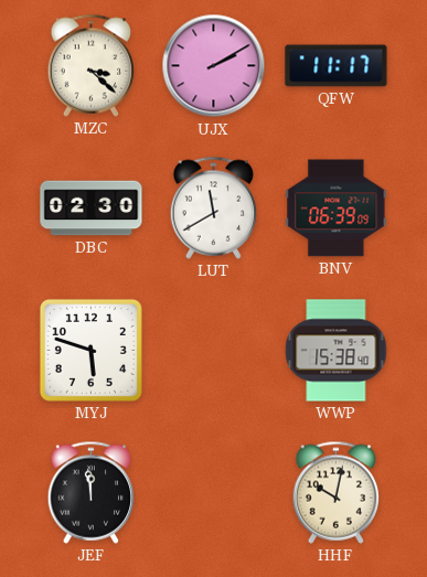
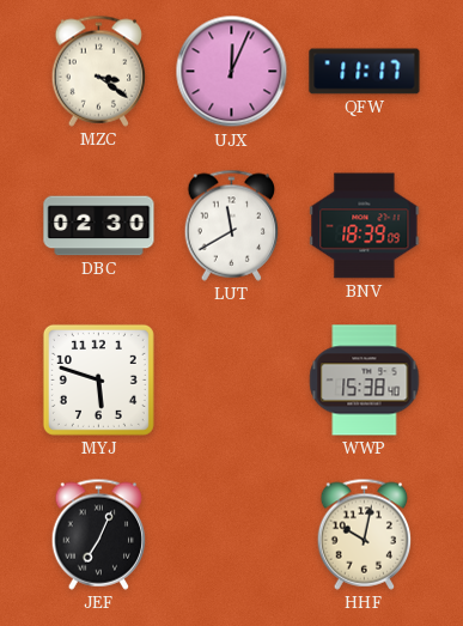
MZC: 3:22 -> 3:21 (99, 71)
UJX: 2:10 -> 12:04 (232, 72)
BNV: 06:39 -> 18:39 (365, 226)
JEF: 11:59 -> 7:04 (99, 534)
